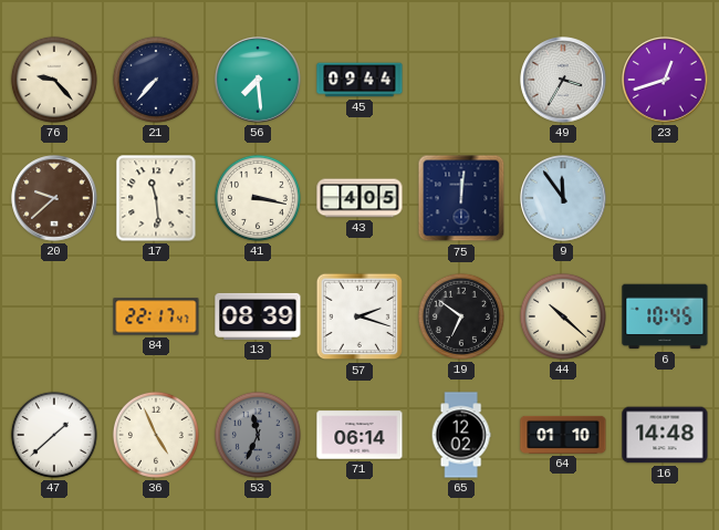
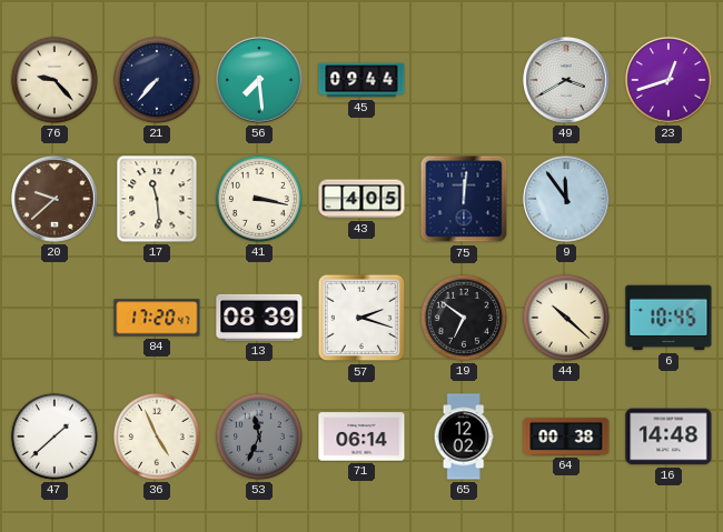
49: 3:35 -> 3:40 (566, 80)
84: 22:17 -> 17:20 (157, 318)
64: 01:10 -> 00:38 (566, 436)
